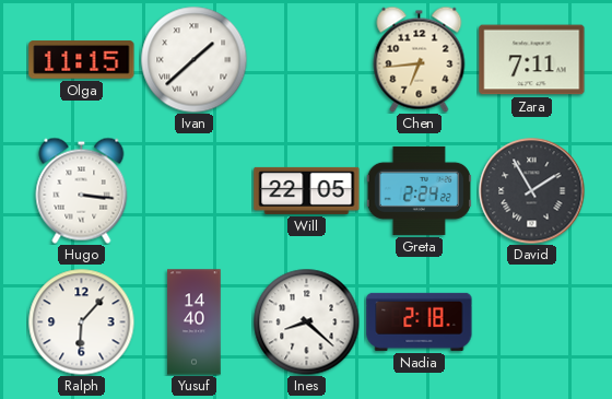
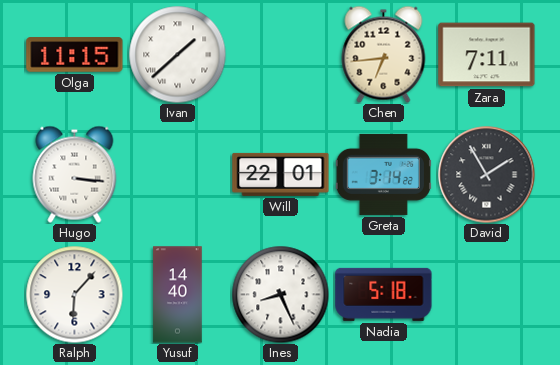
Will: 22:05 -> 22:01 (281, 174)
Greta: 2:24 -> 3:14 (383, 174)
Ines: 8:22 -> 8:26 (280, 294)
Nadia: 2:18 -> 5:18 (384, 294)
